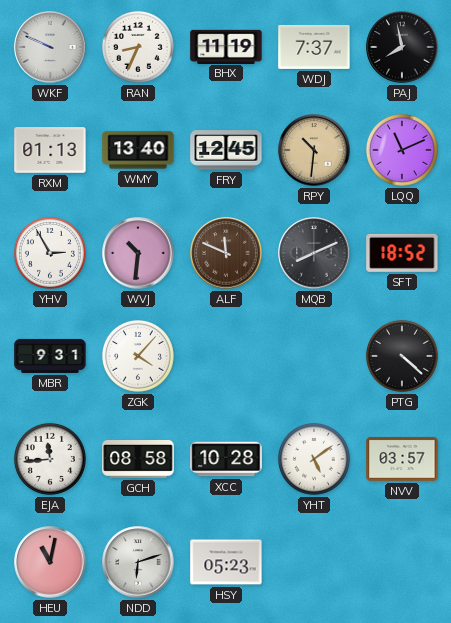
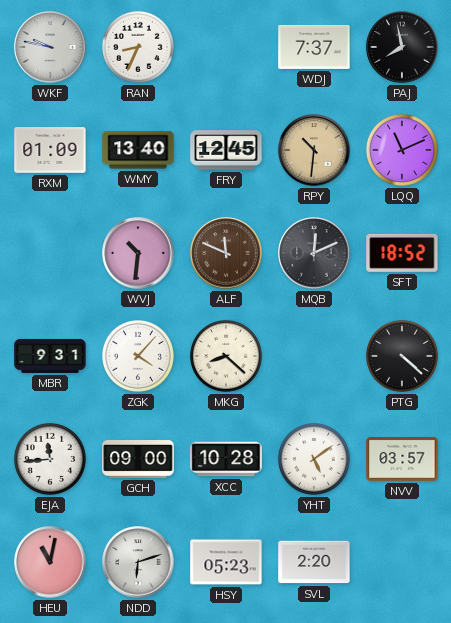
WKF: 9:49 -> 9:47 (50, 47)
BHX: 11:19 -> none (226, 46)
RXM: 01:13 -> 01:09 (50, 150)
YHV: 2:55 -> none (50, 253)
MQB: 8:11 -> 12:11 (314, 253)
MKG: none -> 8:22 (226, 356)
GCH: 08:58 -> 09:00 (138, 460)
SVL: none -> 2:20 (314, 562)
